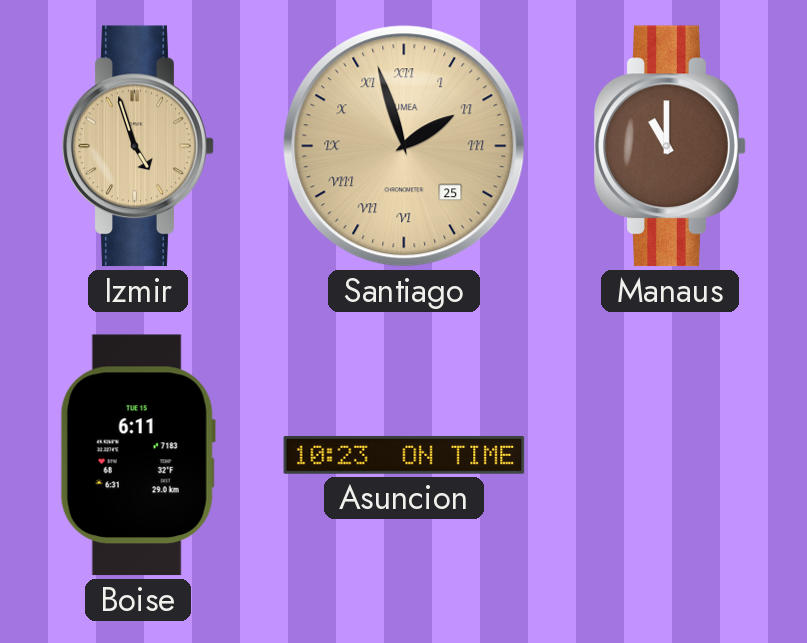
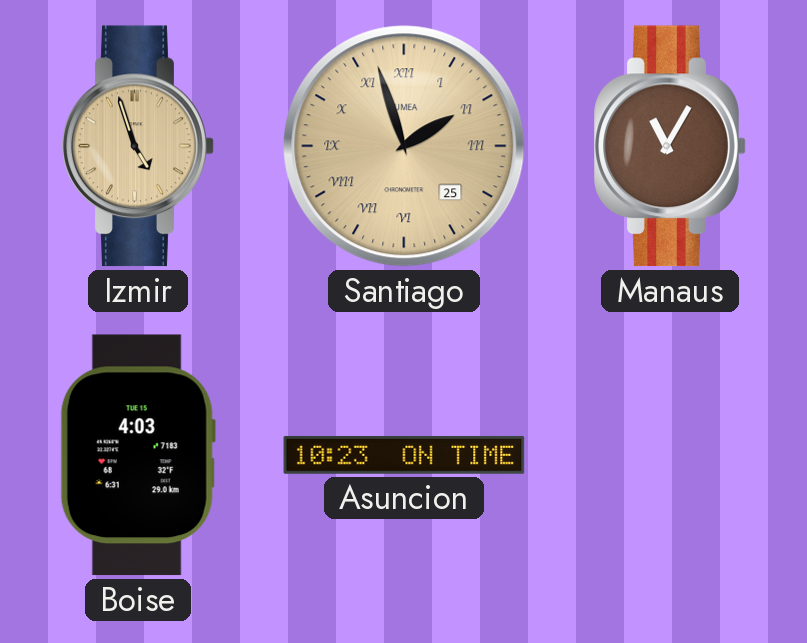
Manaus: 11:00 -> 11:05 (670, 146)
Boise: 6:11 -> 4:03 (138, 455)
